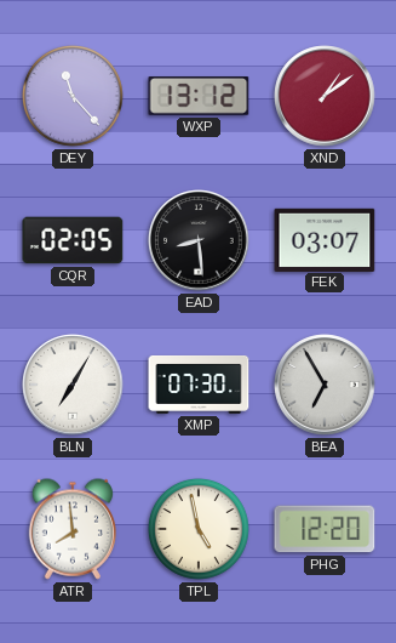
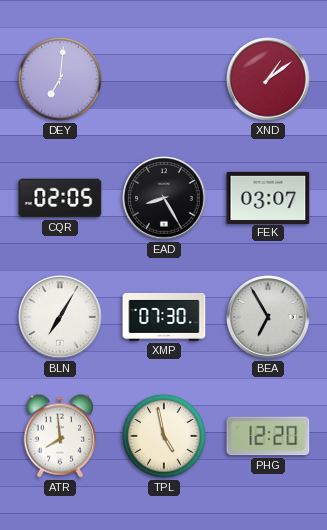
DEY: 11:23 -> 7:01 (61, 80)
WXP: 13:12 -> none (199, 96)
EAD: 8:29 -> 8:25 (164, 198)
